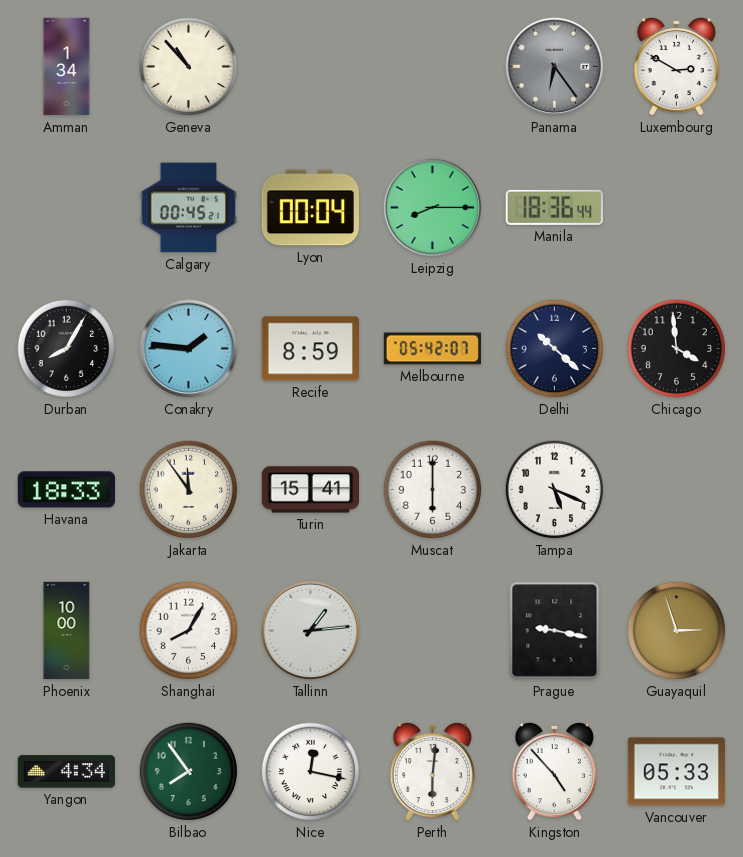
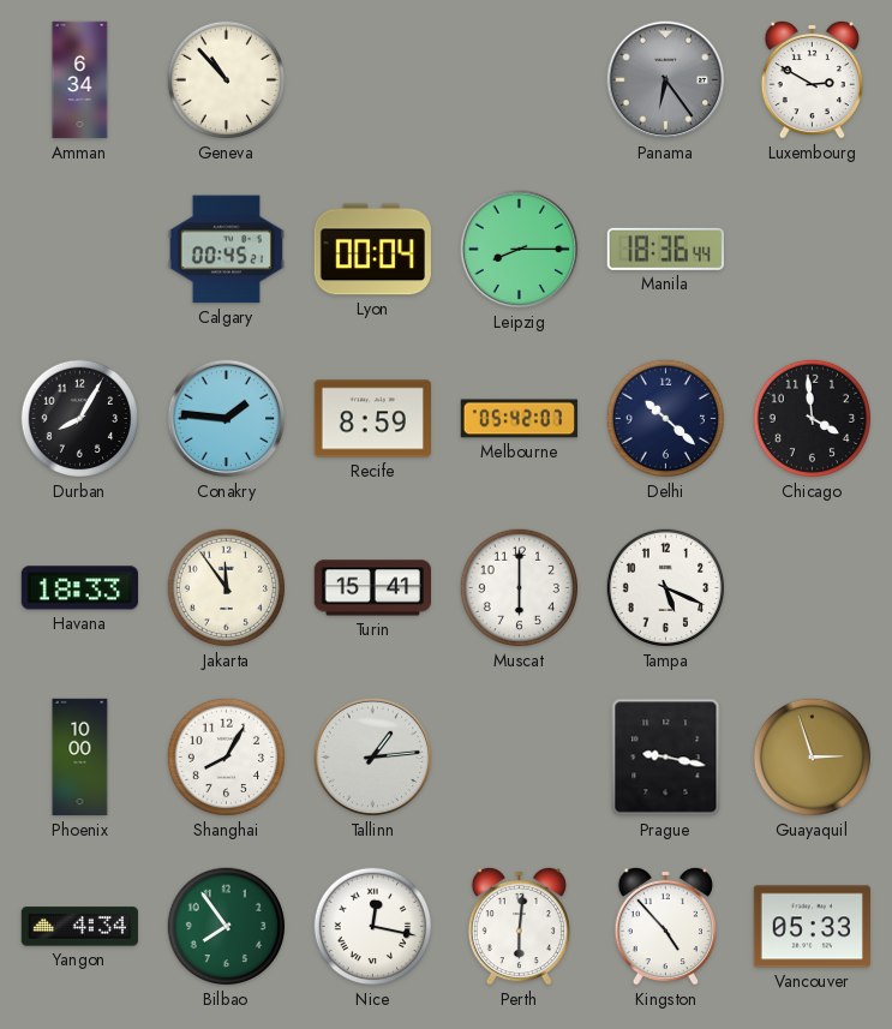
Amman: 1:34 -> 6:34 (80, 80)
